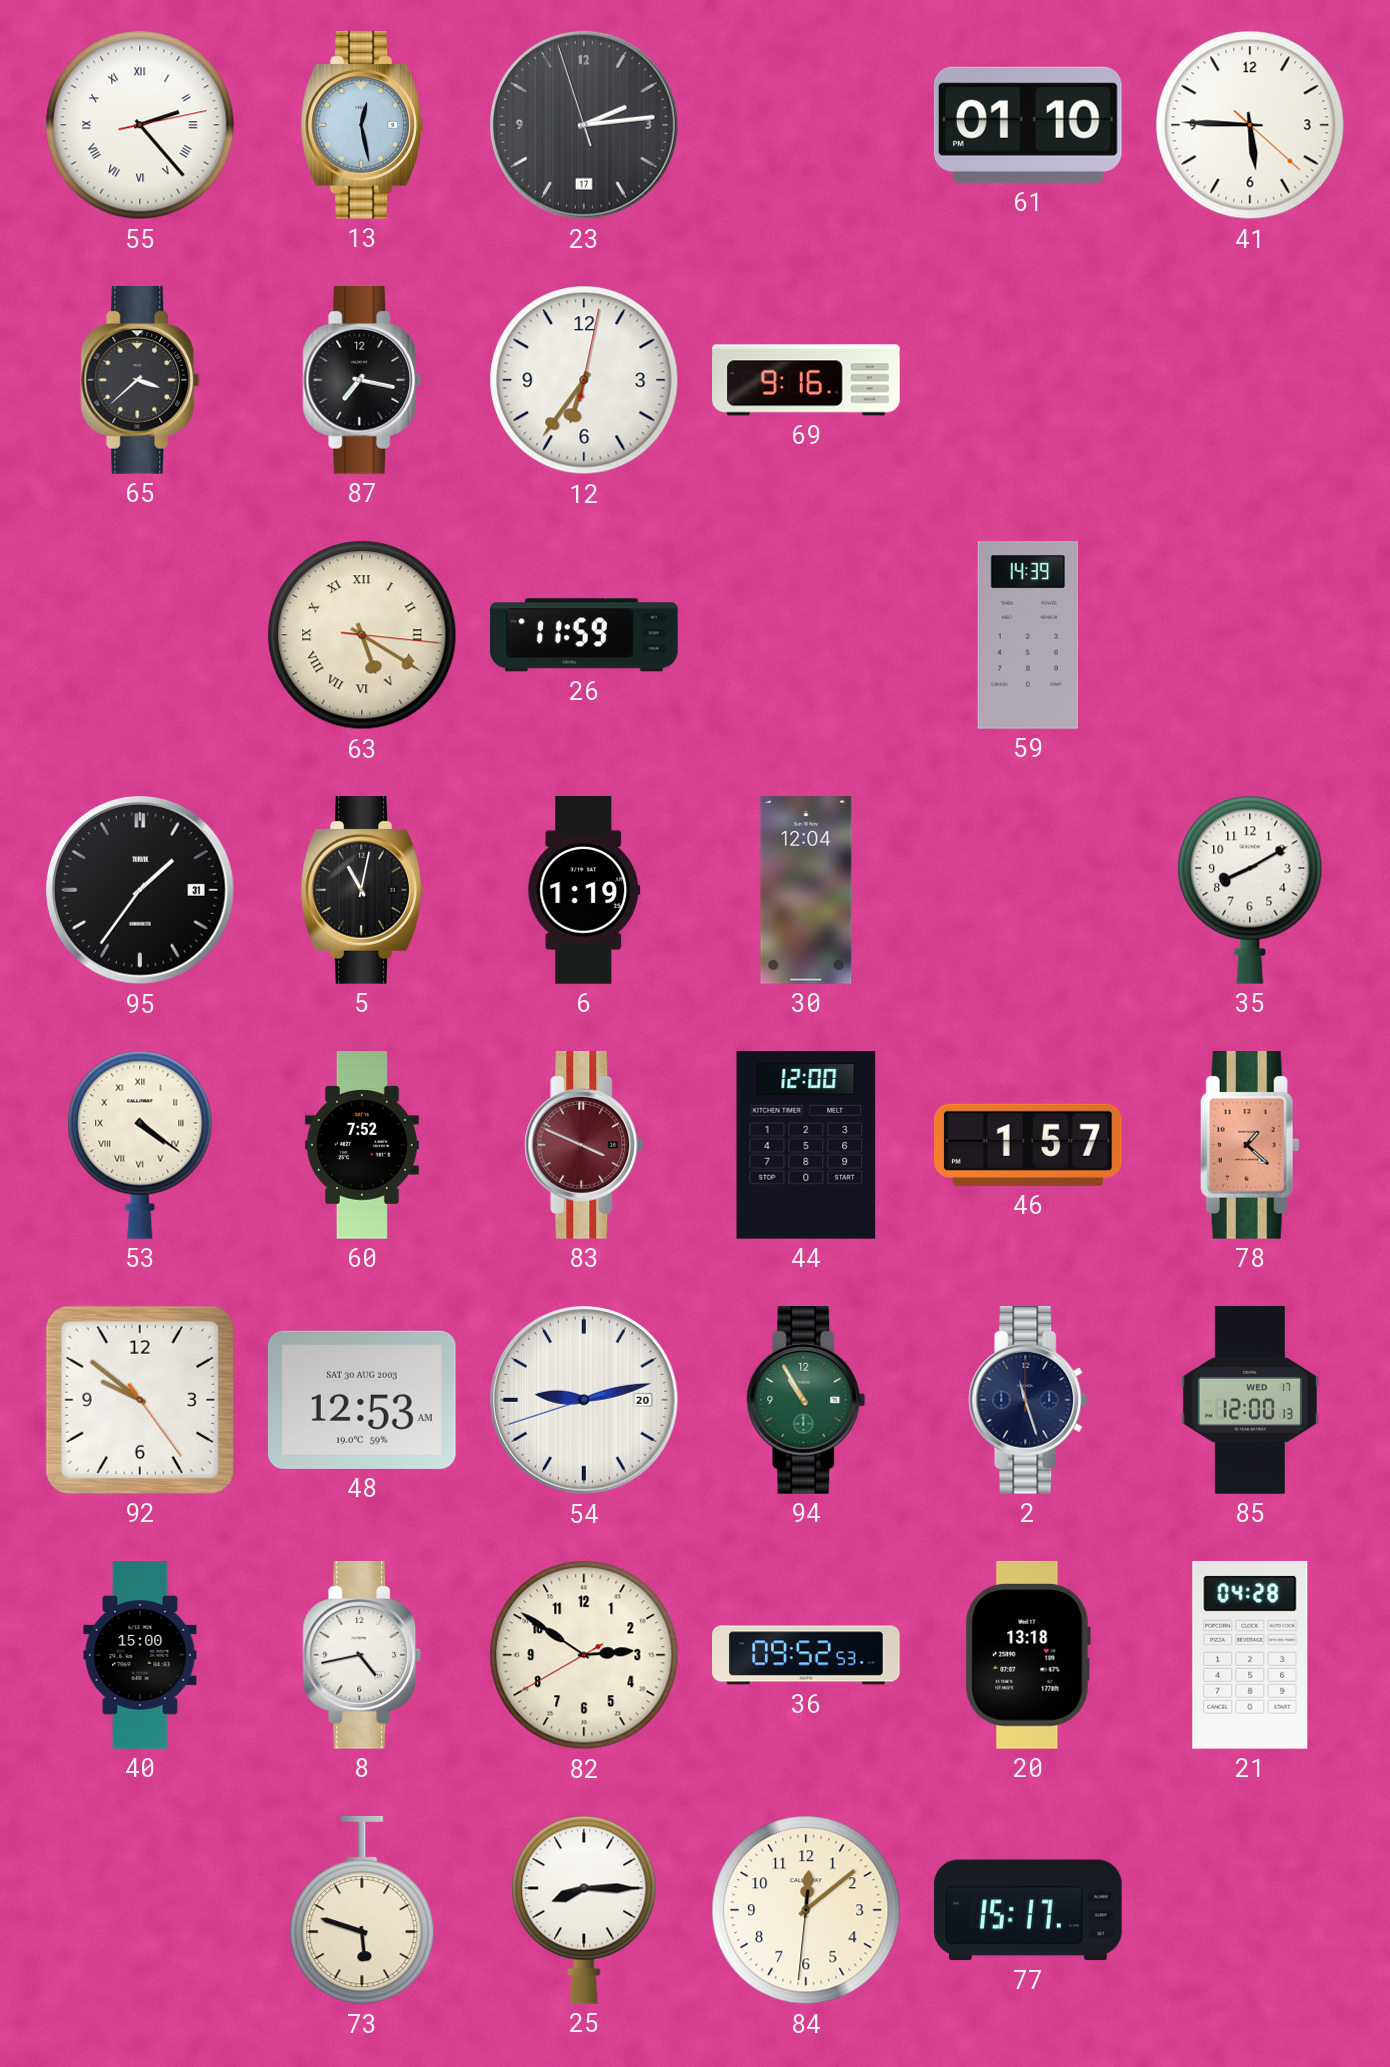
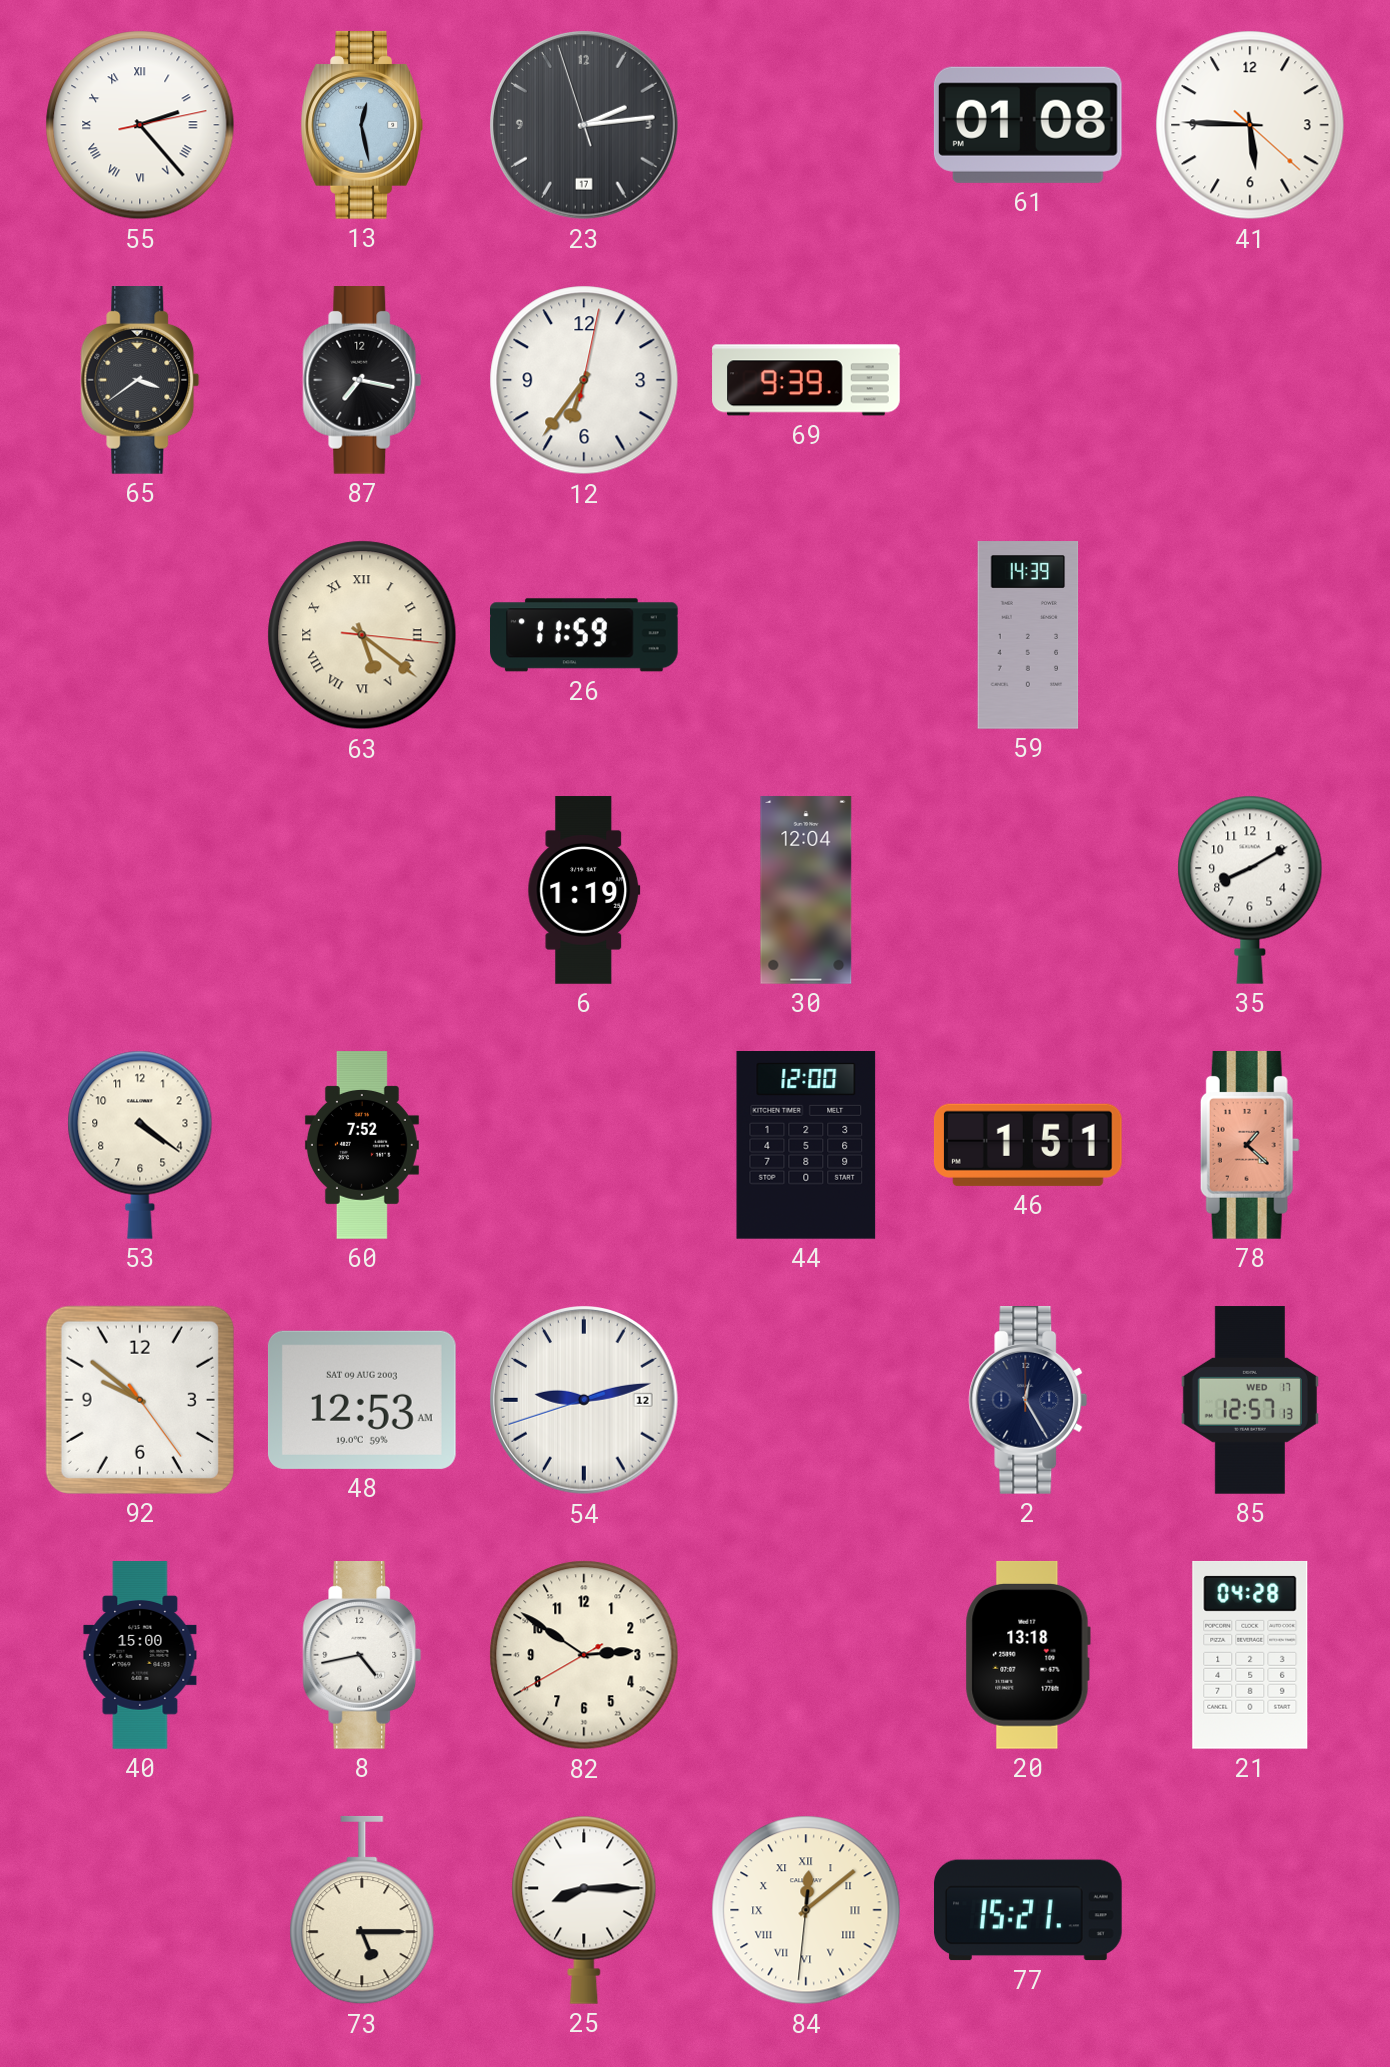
61: 01:10 -> 01:08 (1028, 125)
65: 3:38 -> 3:39 (140, 381)
69: 9:16 -> 9:39 (806, 380)
63: 5:20 -> 5:21 (362, 635)
95: 1:36 -> none (141, 891)
5: 11:02 -> none (362, 891)
53 numerals: Roman -> Arabic (140, 1145)
83: 3:49 -> none (584, 1146)
46: 1:57 -> 1:51 (1028, 1145)
48 date: SAT 30 AUG 2003 -> SAT 09 AUG 2003 (362, 1400)
54 date: 20 -> 12 (585, 1401)
94: 10:55 -> none (806, 1401)
2: 11:27 -> 12:25 (1028, 1401)
85: 12:00 -> 12:57 (1250, 1400)
36: 09:52 -> none (806, 1655)
73: 5:48 -> 5:15 (362, 1910)
84 numerals: Arabic -> Roman (806, 1910)
77: 15:17 -> 15:21 (1029, 1910)
